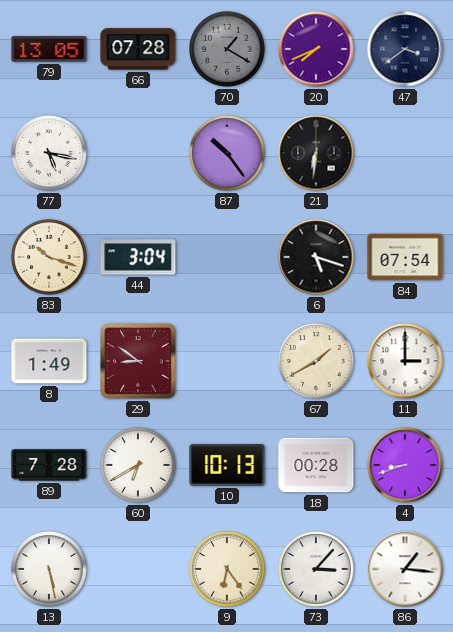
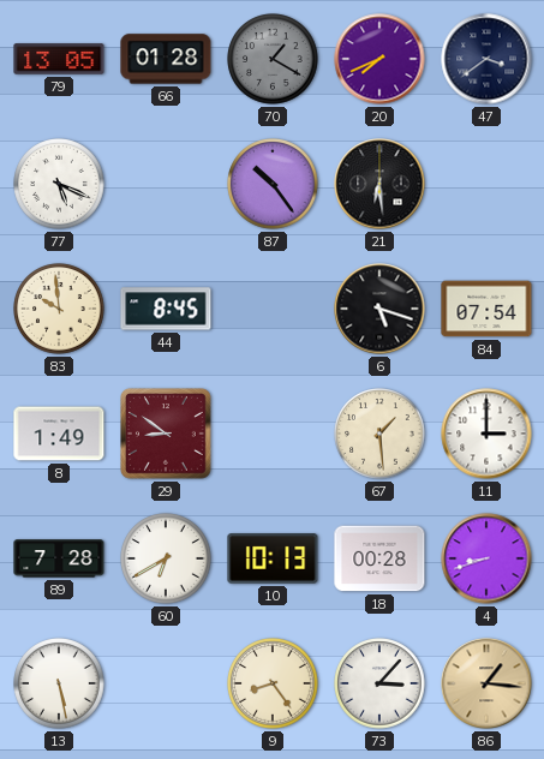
66: 07:28 -> 01:28 (166, 59)
77: 5:17 -> 5:19 (59, 184)
21: 6:31 -> 6:29 (379, 184)
83: 10:18 -> 9:59 (59, 309)
44: 3:04 -> 8:45 (166, 309)
67: 1:40 -> 1:29 (379, 434)
9: 6:24 -> 8:24 (273, 683)
86 dial: white -> champagne (486, 683)
